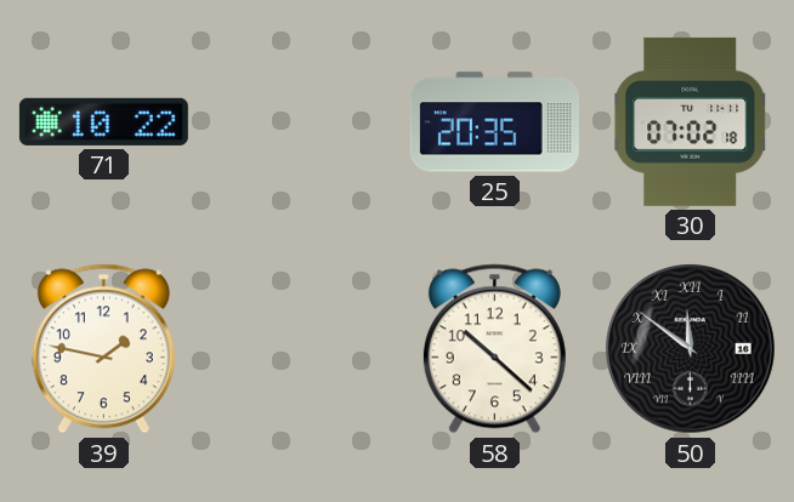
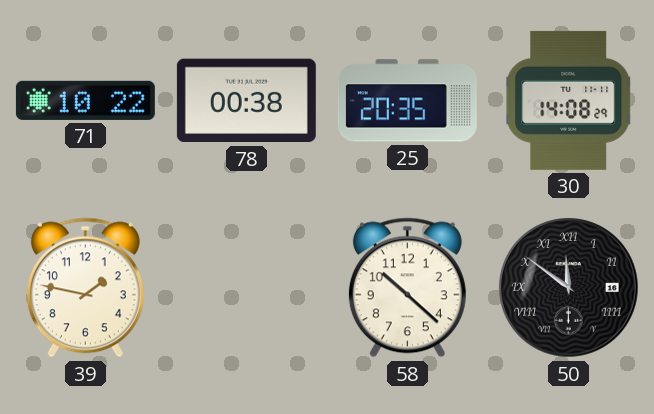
78: none -> 00:38 (246, 101)
30: 07:02 -> 14:08 (569, 100)
